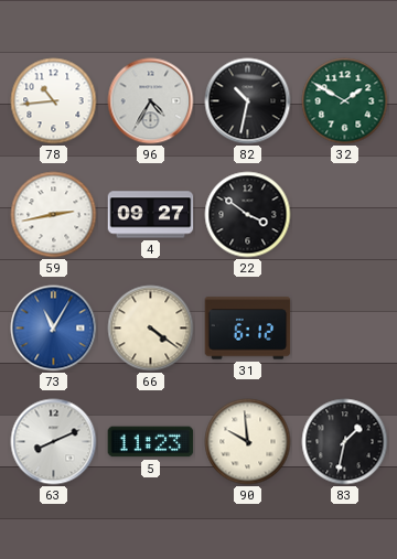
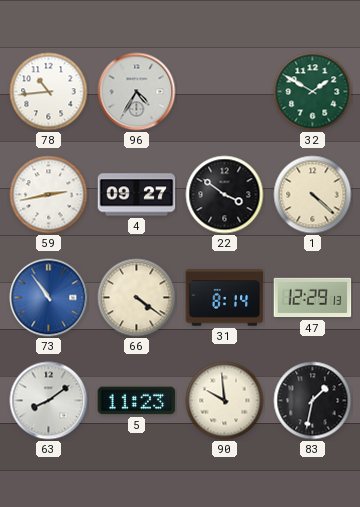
82: 10:32 -> none (248, 101)
1: none -> 4:22 (313, 195)
73: 11:05 -> 10:54 (49, 298)
31: 6:12 -> 8:14 (225, 298)
47: none -> 12:29 (313, 298)
63: 8:11 -> 8:09 (49, 401)
